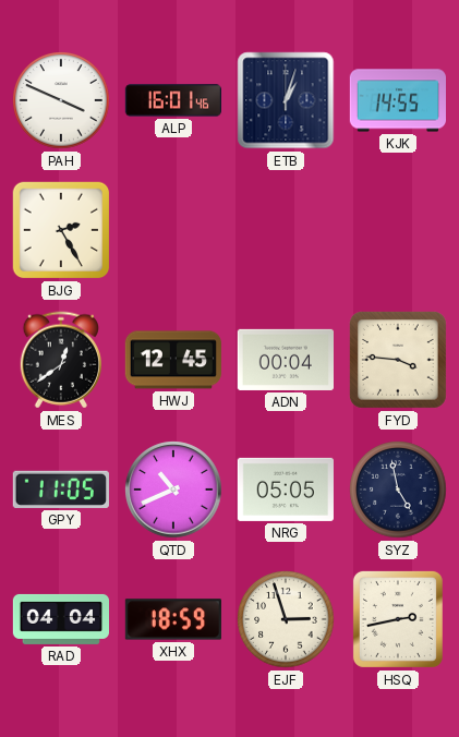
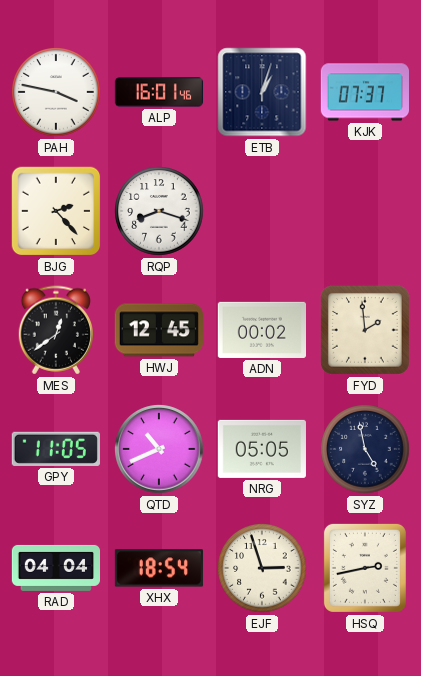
PAH: 3:49 -> 3:47 (56, 92)
KJK: 14:55 -> 07:37 (364, 92)
BJG: 2:25 -> 2:23 (56, 211)
RQP: none -> 8:18 (159, 211)
ADN: 00:04 -> 00:02 (261, 330)
FYD: 3:46 -> 1:59 (365, 330)
XHX: 18:59 -> 18:54 (159, 568)
